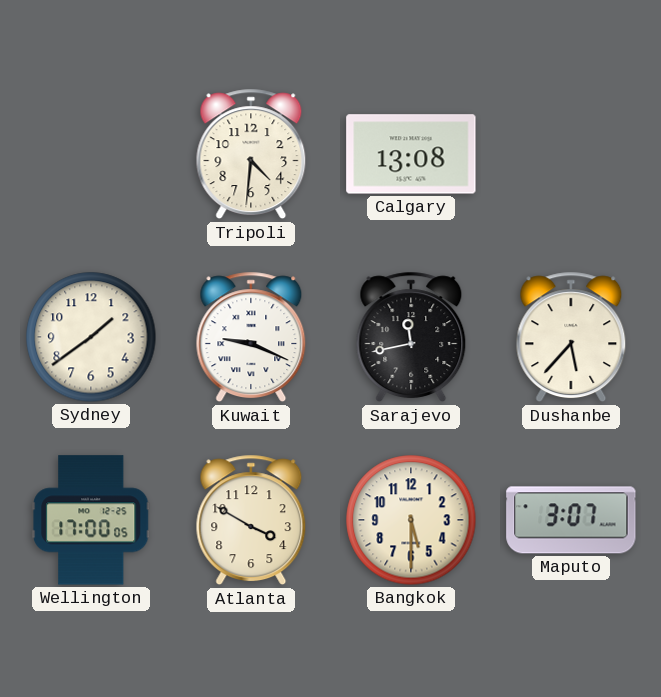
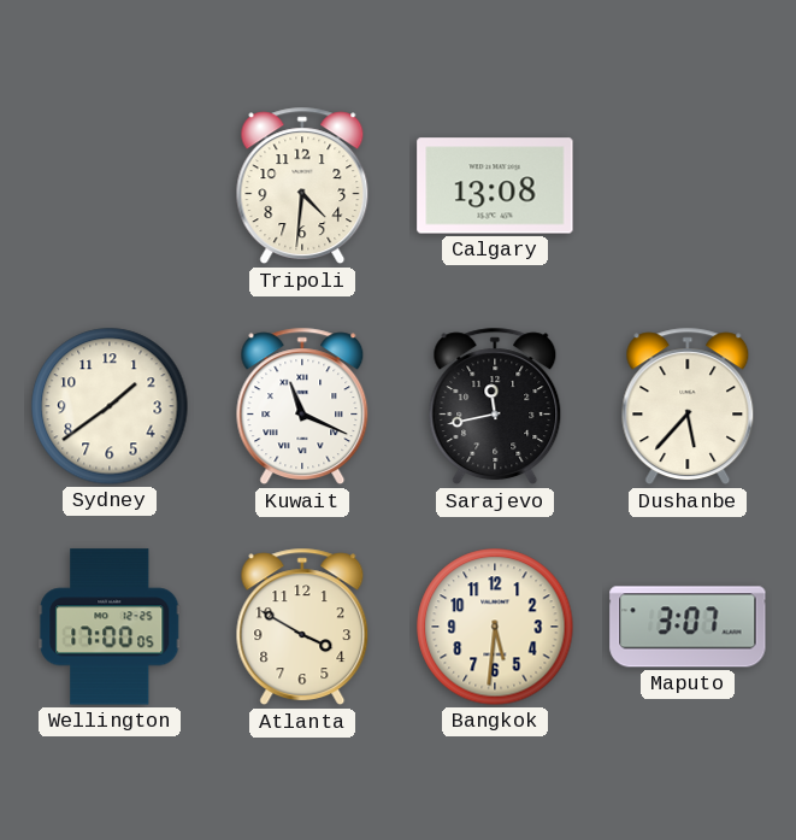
Kuwait: 9:19 -> 11:19 (302, 406)
Bangkok: 5:30 -> 5:31 (495, 627)
